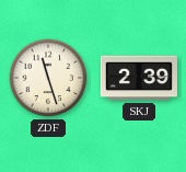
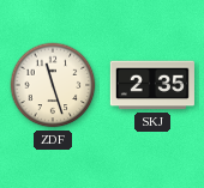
SKJ: 2:39 -> 2:35 (152, 85)
